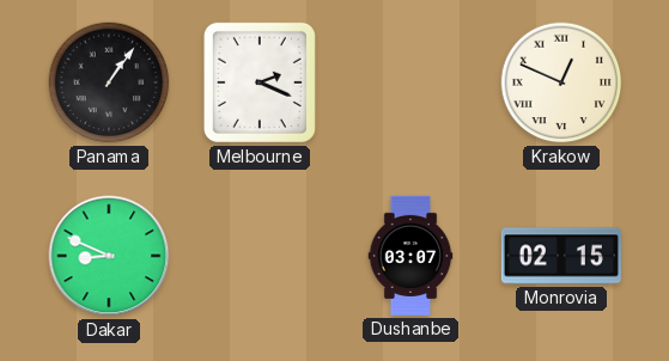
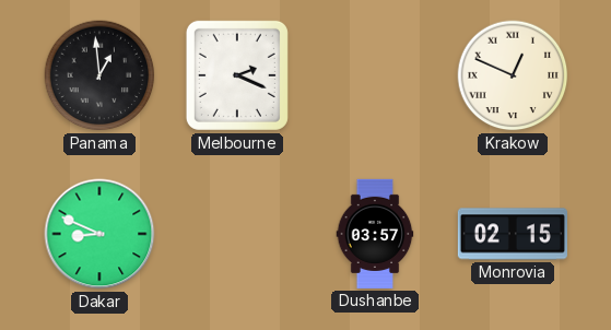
Panama: 1:06 -> 12:59 (99, 75)
Dushanbe: 03:07 -> 03:57 (375, 234)
